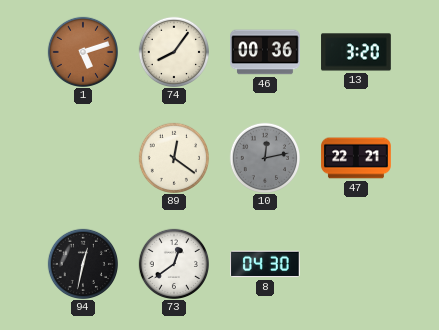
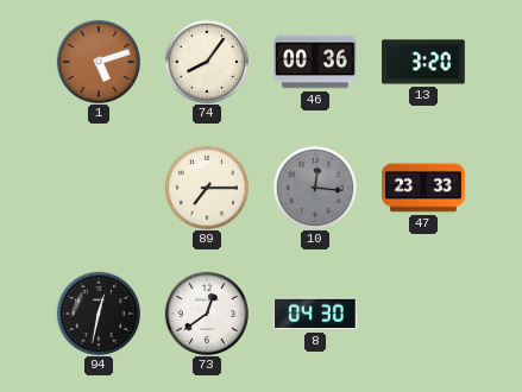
89: 12:21 -> 7:15 (206, 186)
10: 12:13 -> 12:16 (314, 186)
47: 22:21 -> 23:33 (423, 188)
